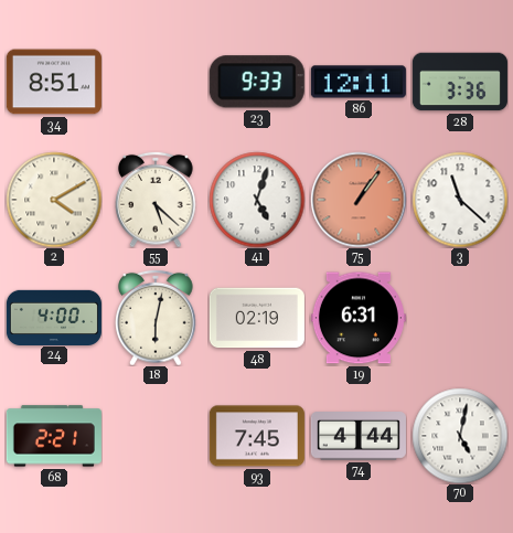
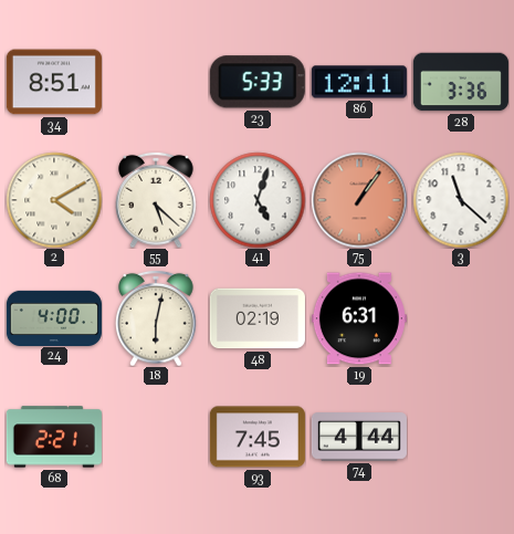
23: 9:33 -> 5:33 (258, 82)
70: 5:02 -> none (460, 436)
